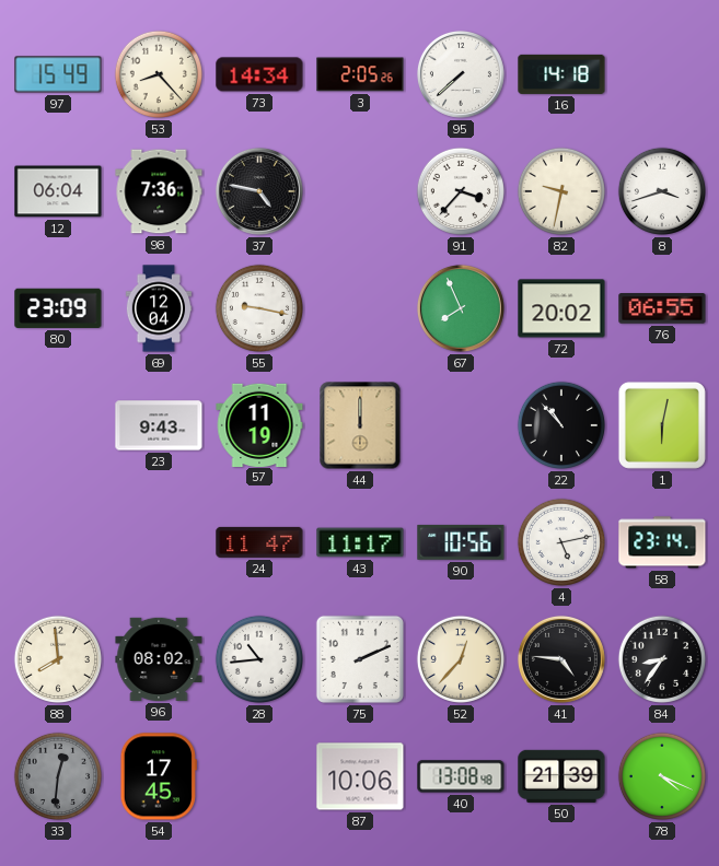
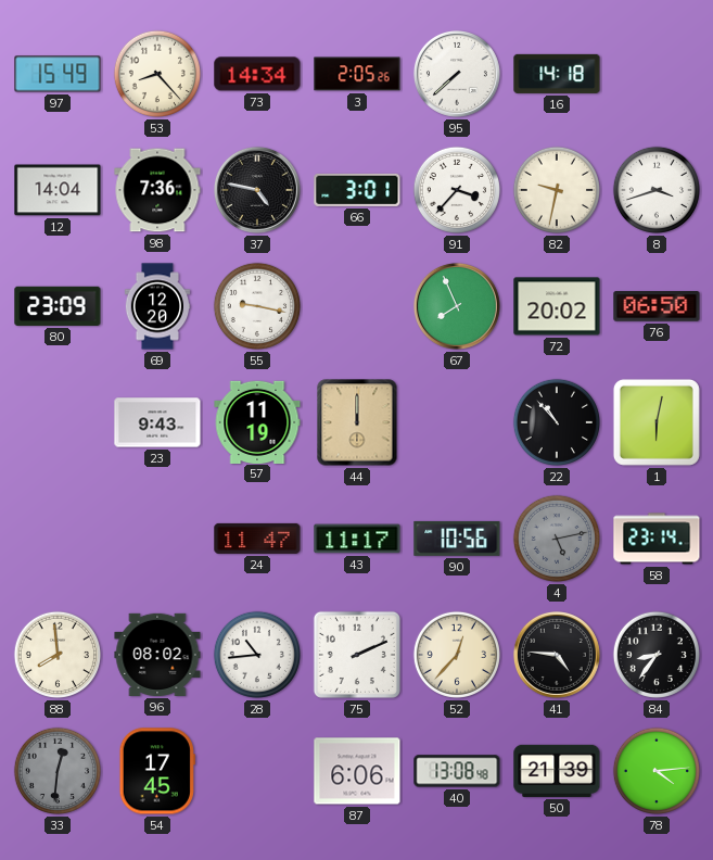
12: 06:04 -> 14:04 (58, 190)
66: none -> 3:01 (357, 190)
69: 12:04 -> 12:20 (157, 306)
76: 06:55 -> 06:50 (657, 306)
4 dial: white -> grey (557, 539)
87: 10:06 -> 6:06 (357, 771)
78: 4:19 -> 4:14 (657, 771)
